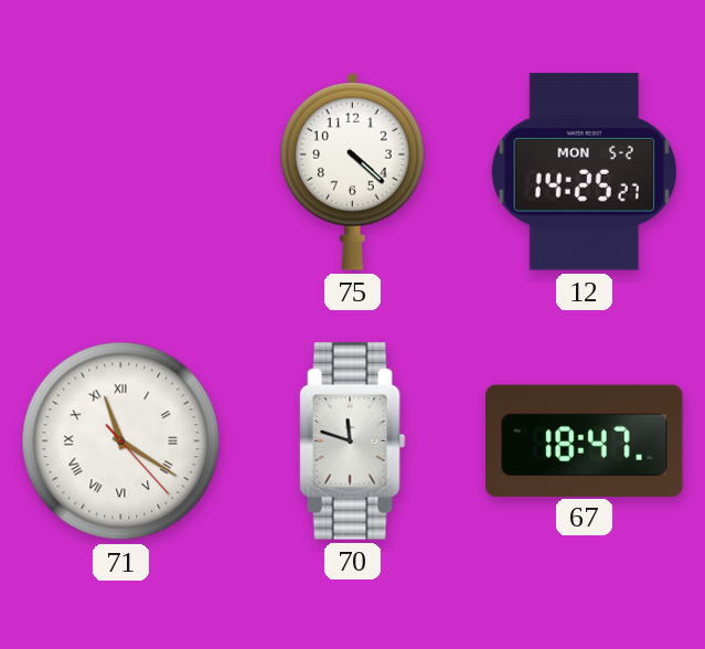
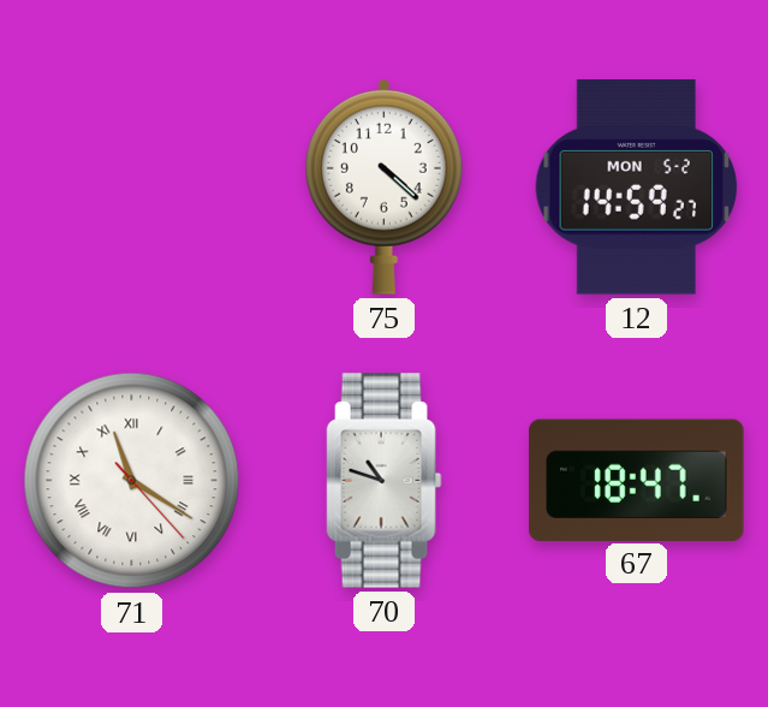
12: 14:25 -> 14:59 (637, 188)
70: 11:48 -> 10:48 (385, 481)
